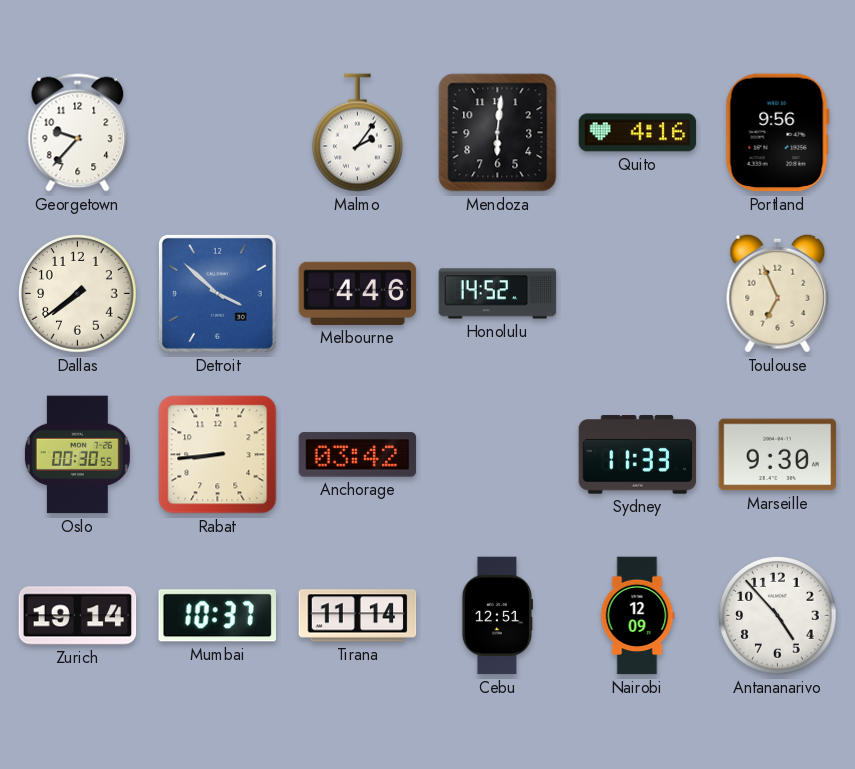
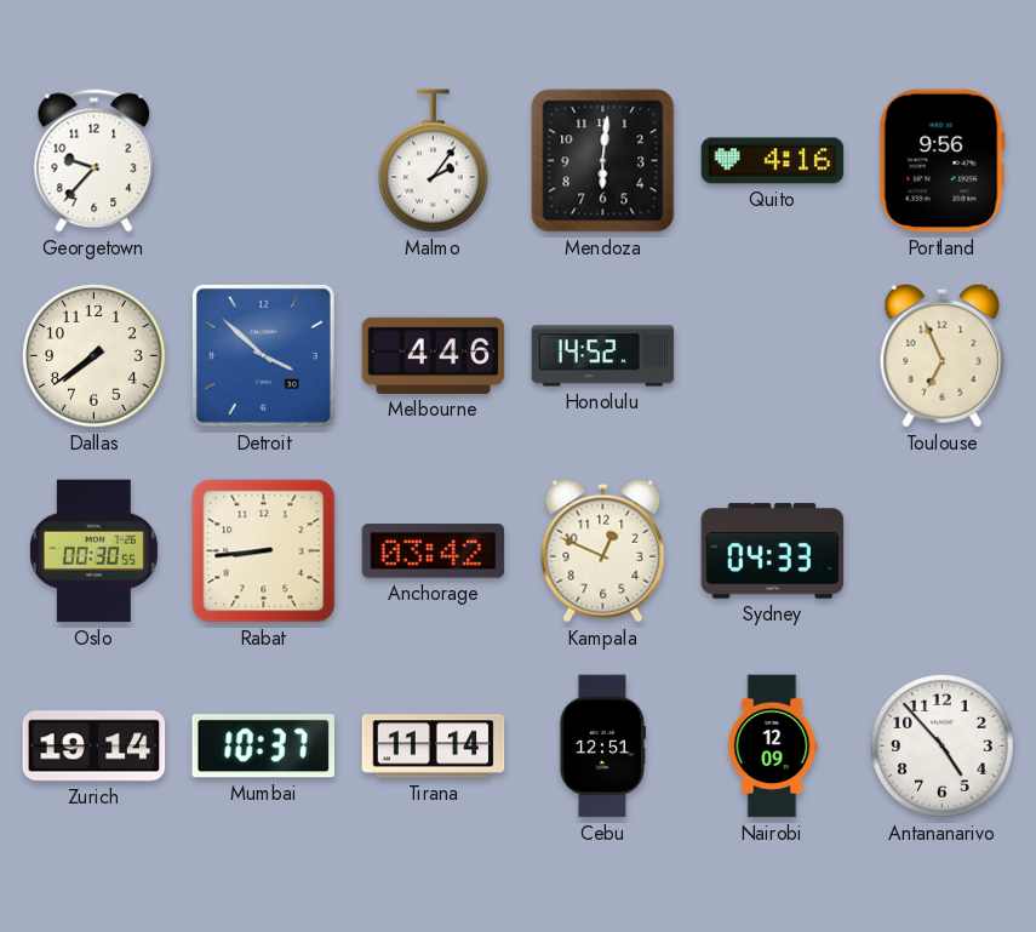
Kampala: none -> 12:49 (603, 550)
Sydney: 11:33 -> 04:33 (773, 551)
Marseille: 9:30 -> none (778, 455)
